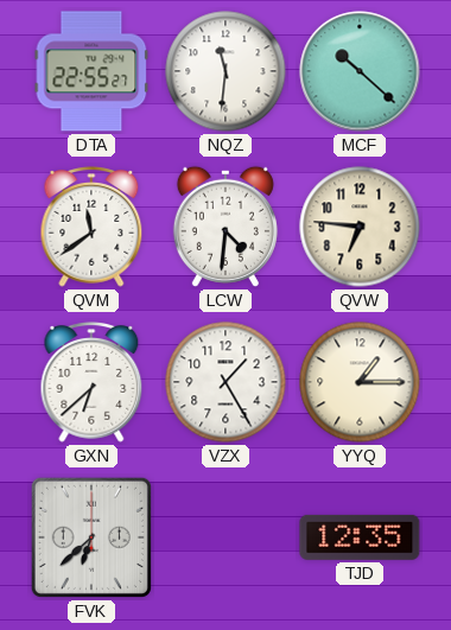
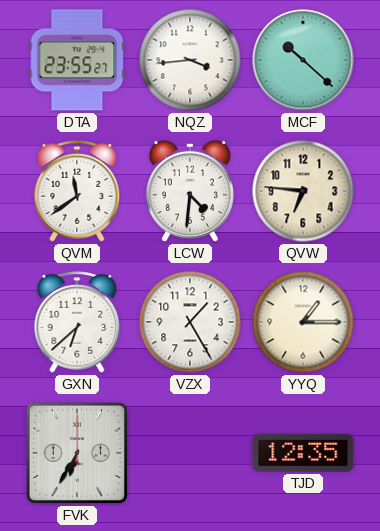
DTA: 22:55 -> 23:55 (77, 60)
NQZ: 11:31 -> 3:44 (190, 60)
FVK: 6:38 -> 6:35 (77, 453)
